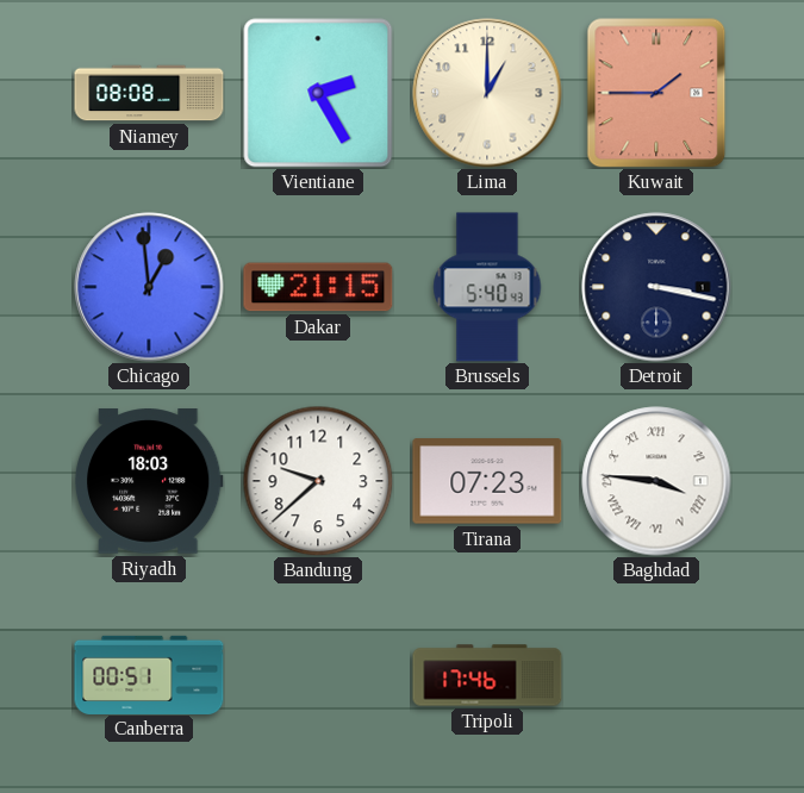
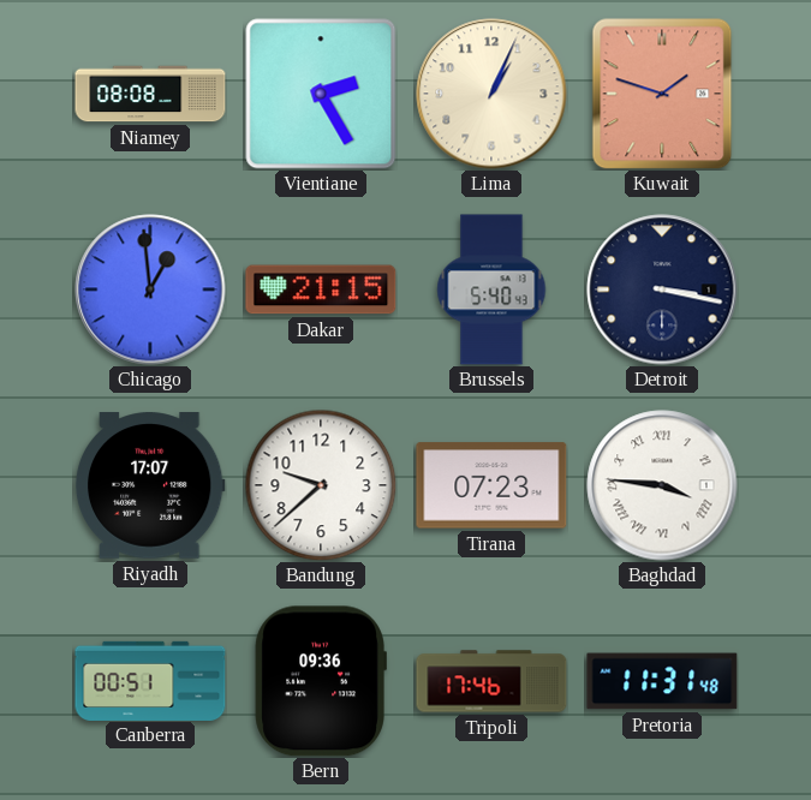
Lima: 1:00 -> 1:04 (491, 94)
Kuwait: 1:45 -> 1:48 (662, 94)
Riyadh: 18:03 -> 17:07 (150, 485)
Bern: none -> 09:36 (321, 681)
Pretoria: none -> 11:31 (662, 681)
